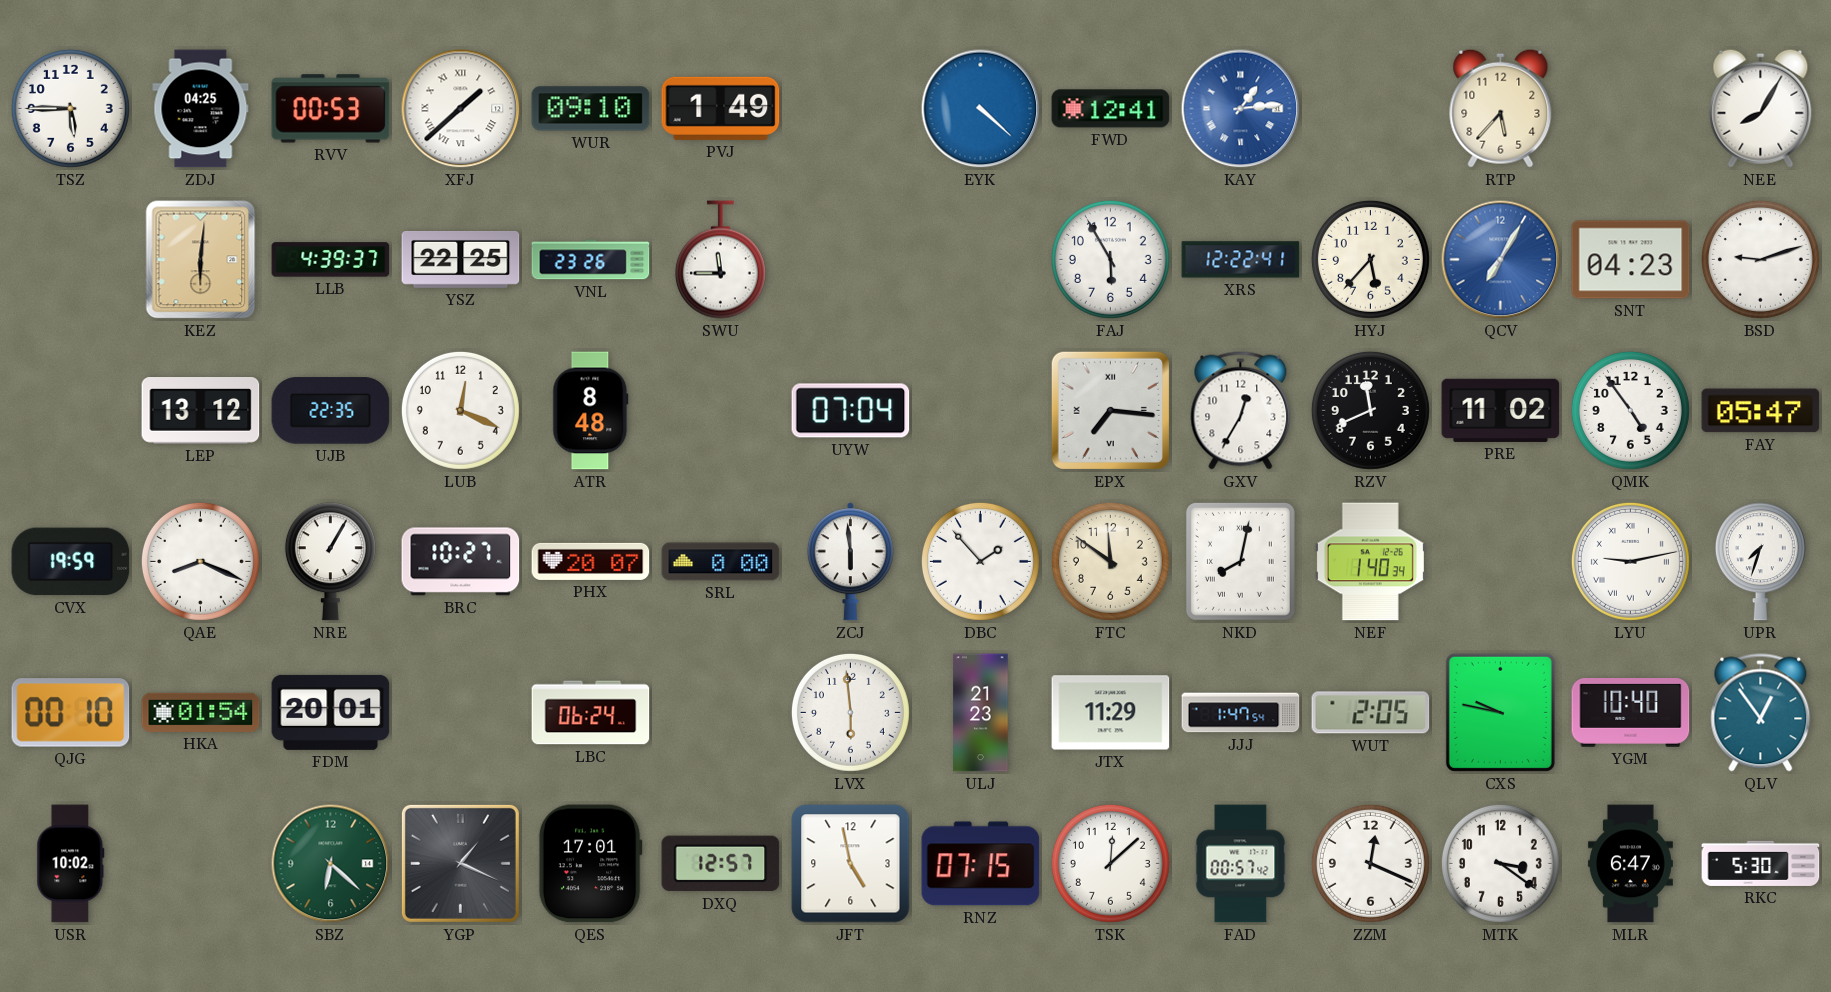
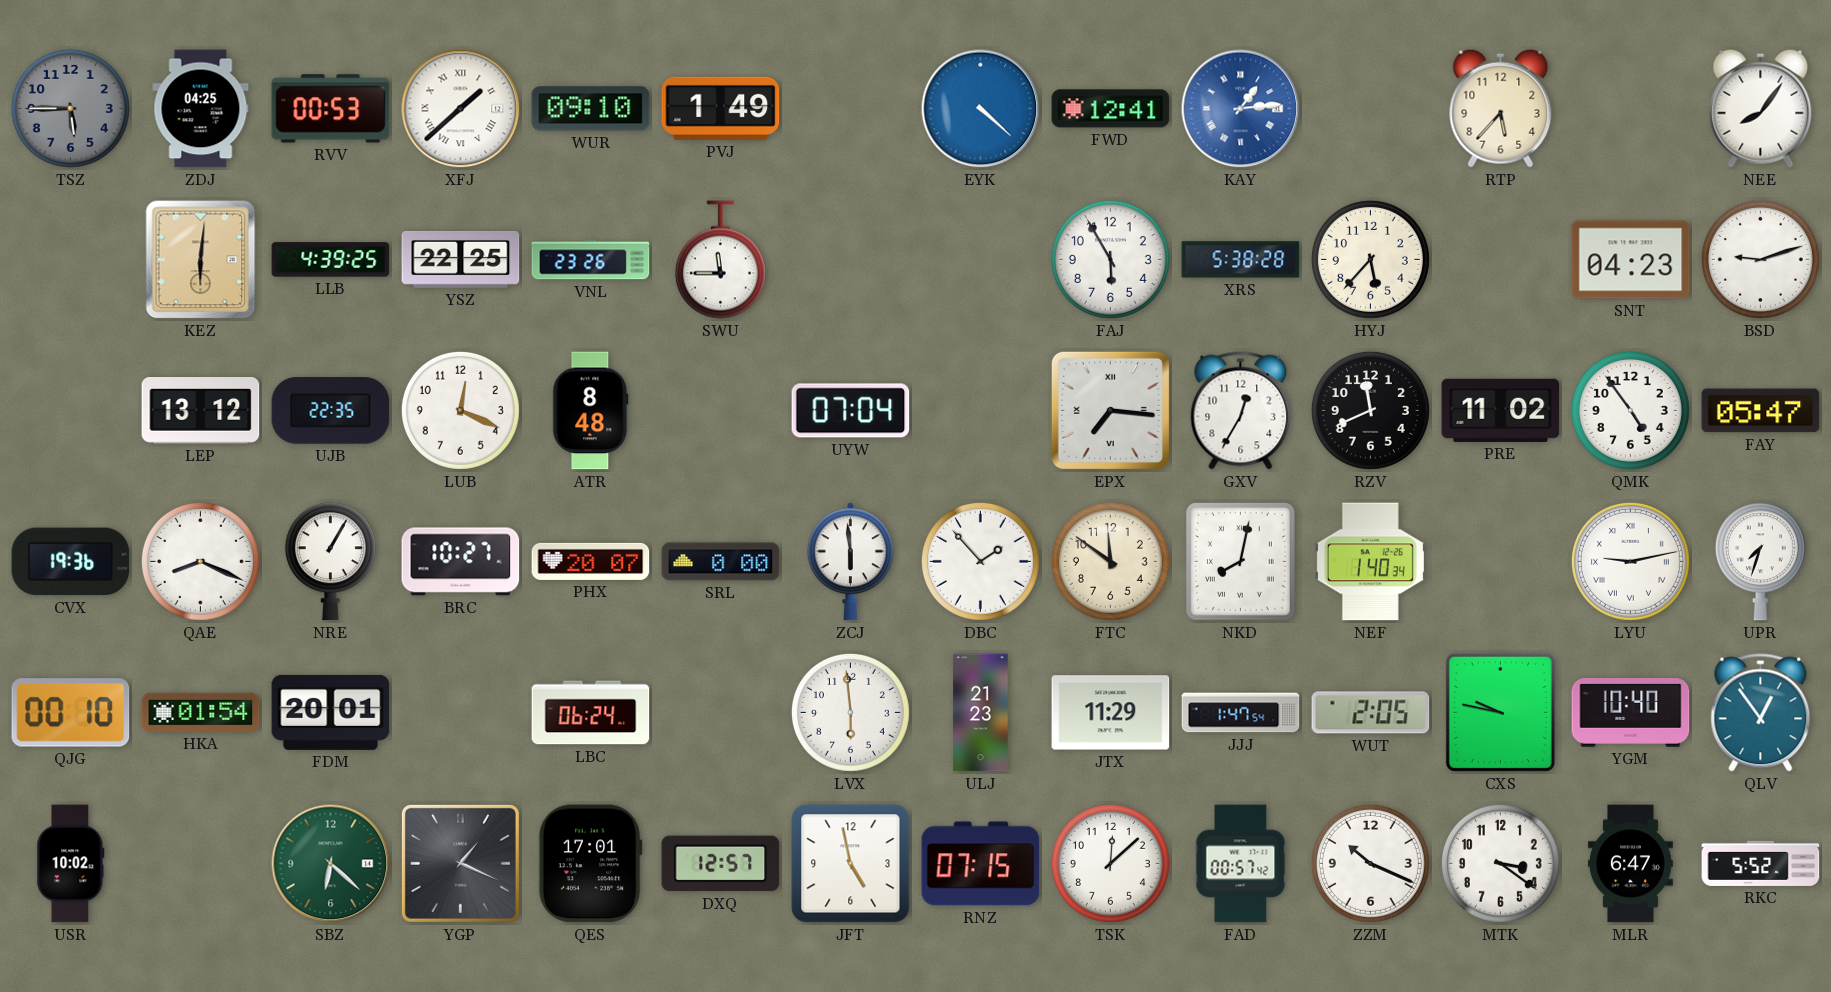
TSZ dial: white -> grey (70, 108)
NEE: 8:05 -> 8:06 (1761, 108)
LLB: 4:39:37 -> 4:39:25 (331, 260)
XRS: 12:22 -> 5:38 (1241, 260)
QCV: 7:05 -> none (1501, 260)
CVX: 19:59 -> 19:36 (71, 562)
ZZM: 12:19 -> 10:19 (1370, 863)
RKC: 5:30 -> 5:52 (1761, 863)
